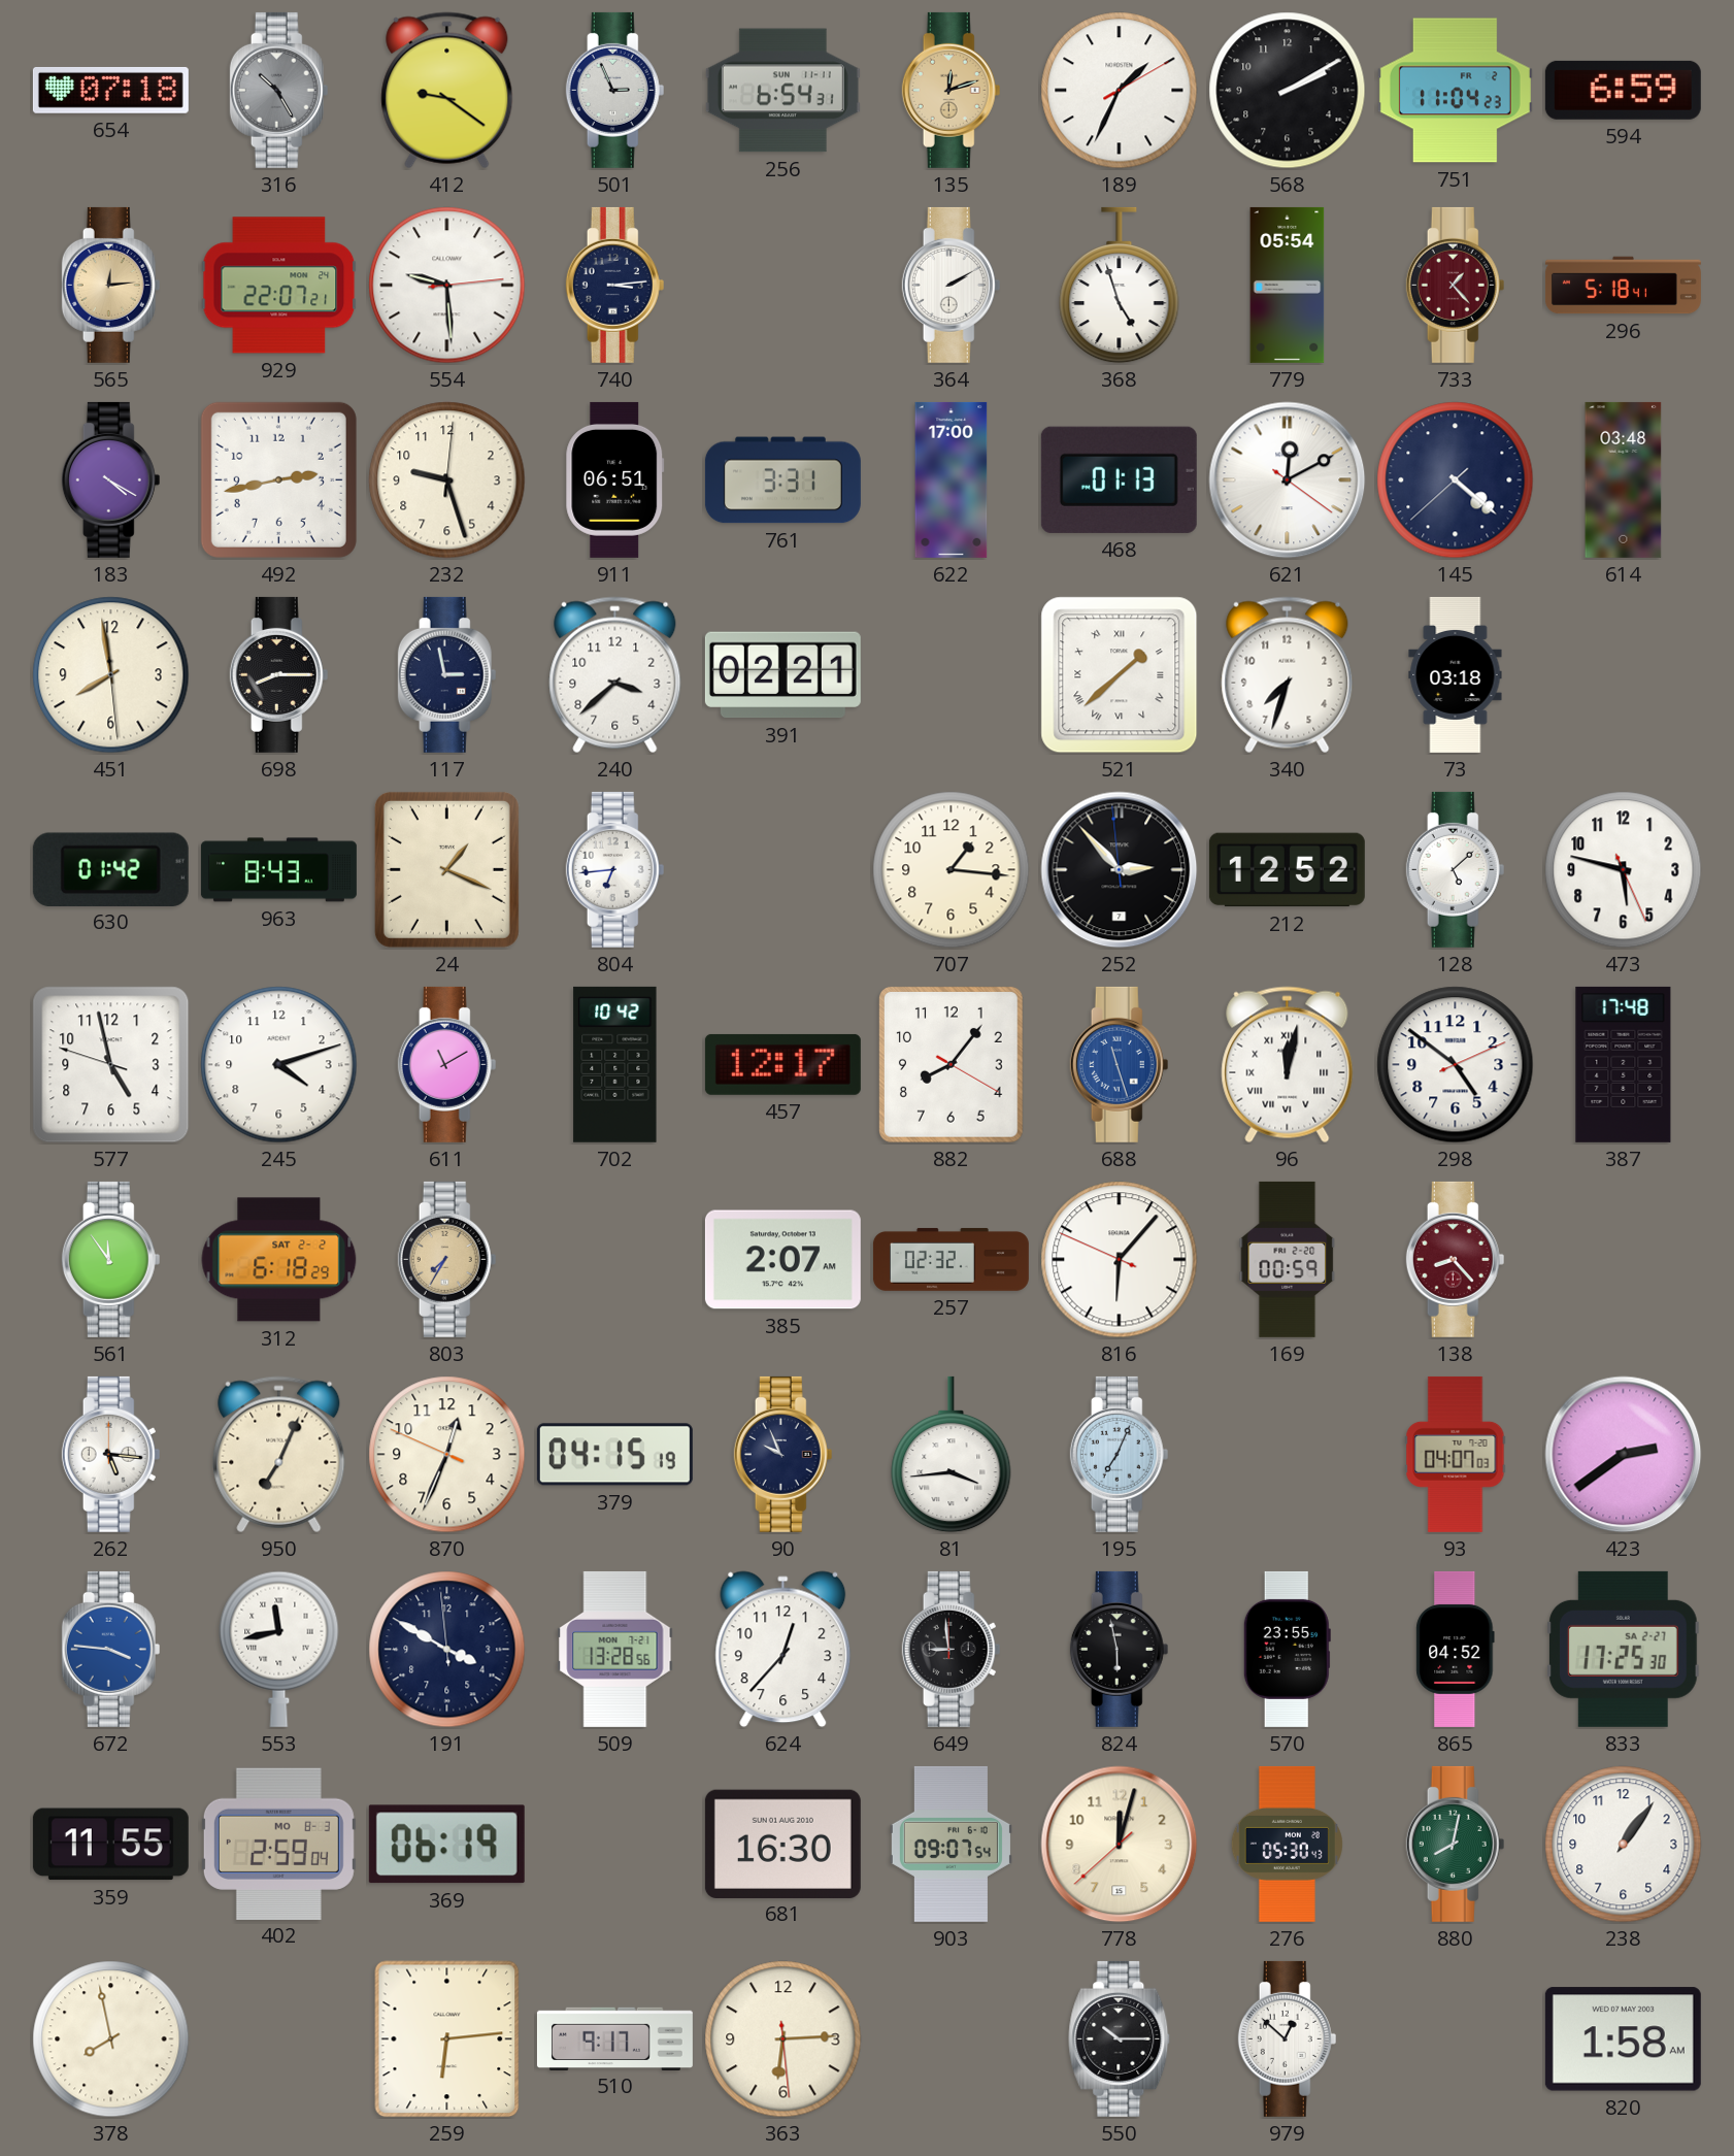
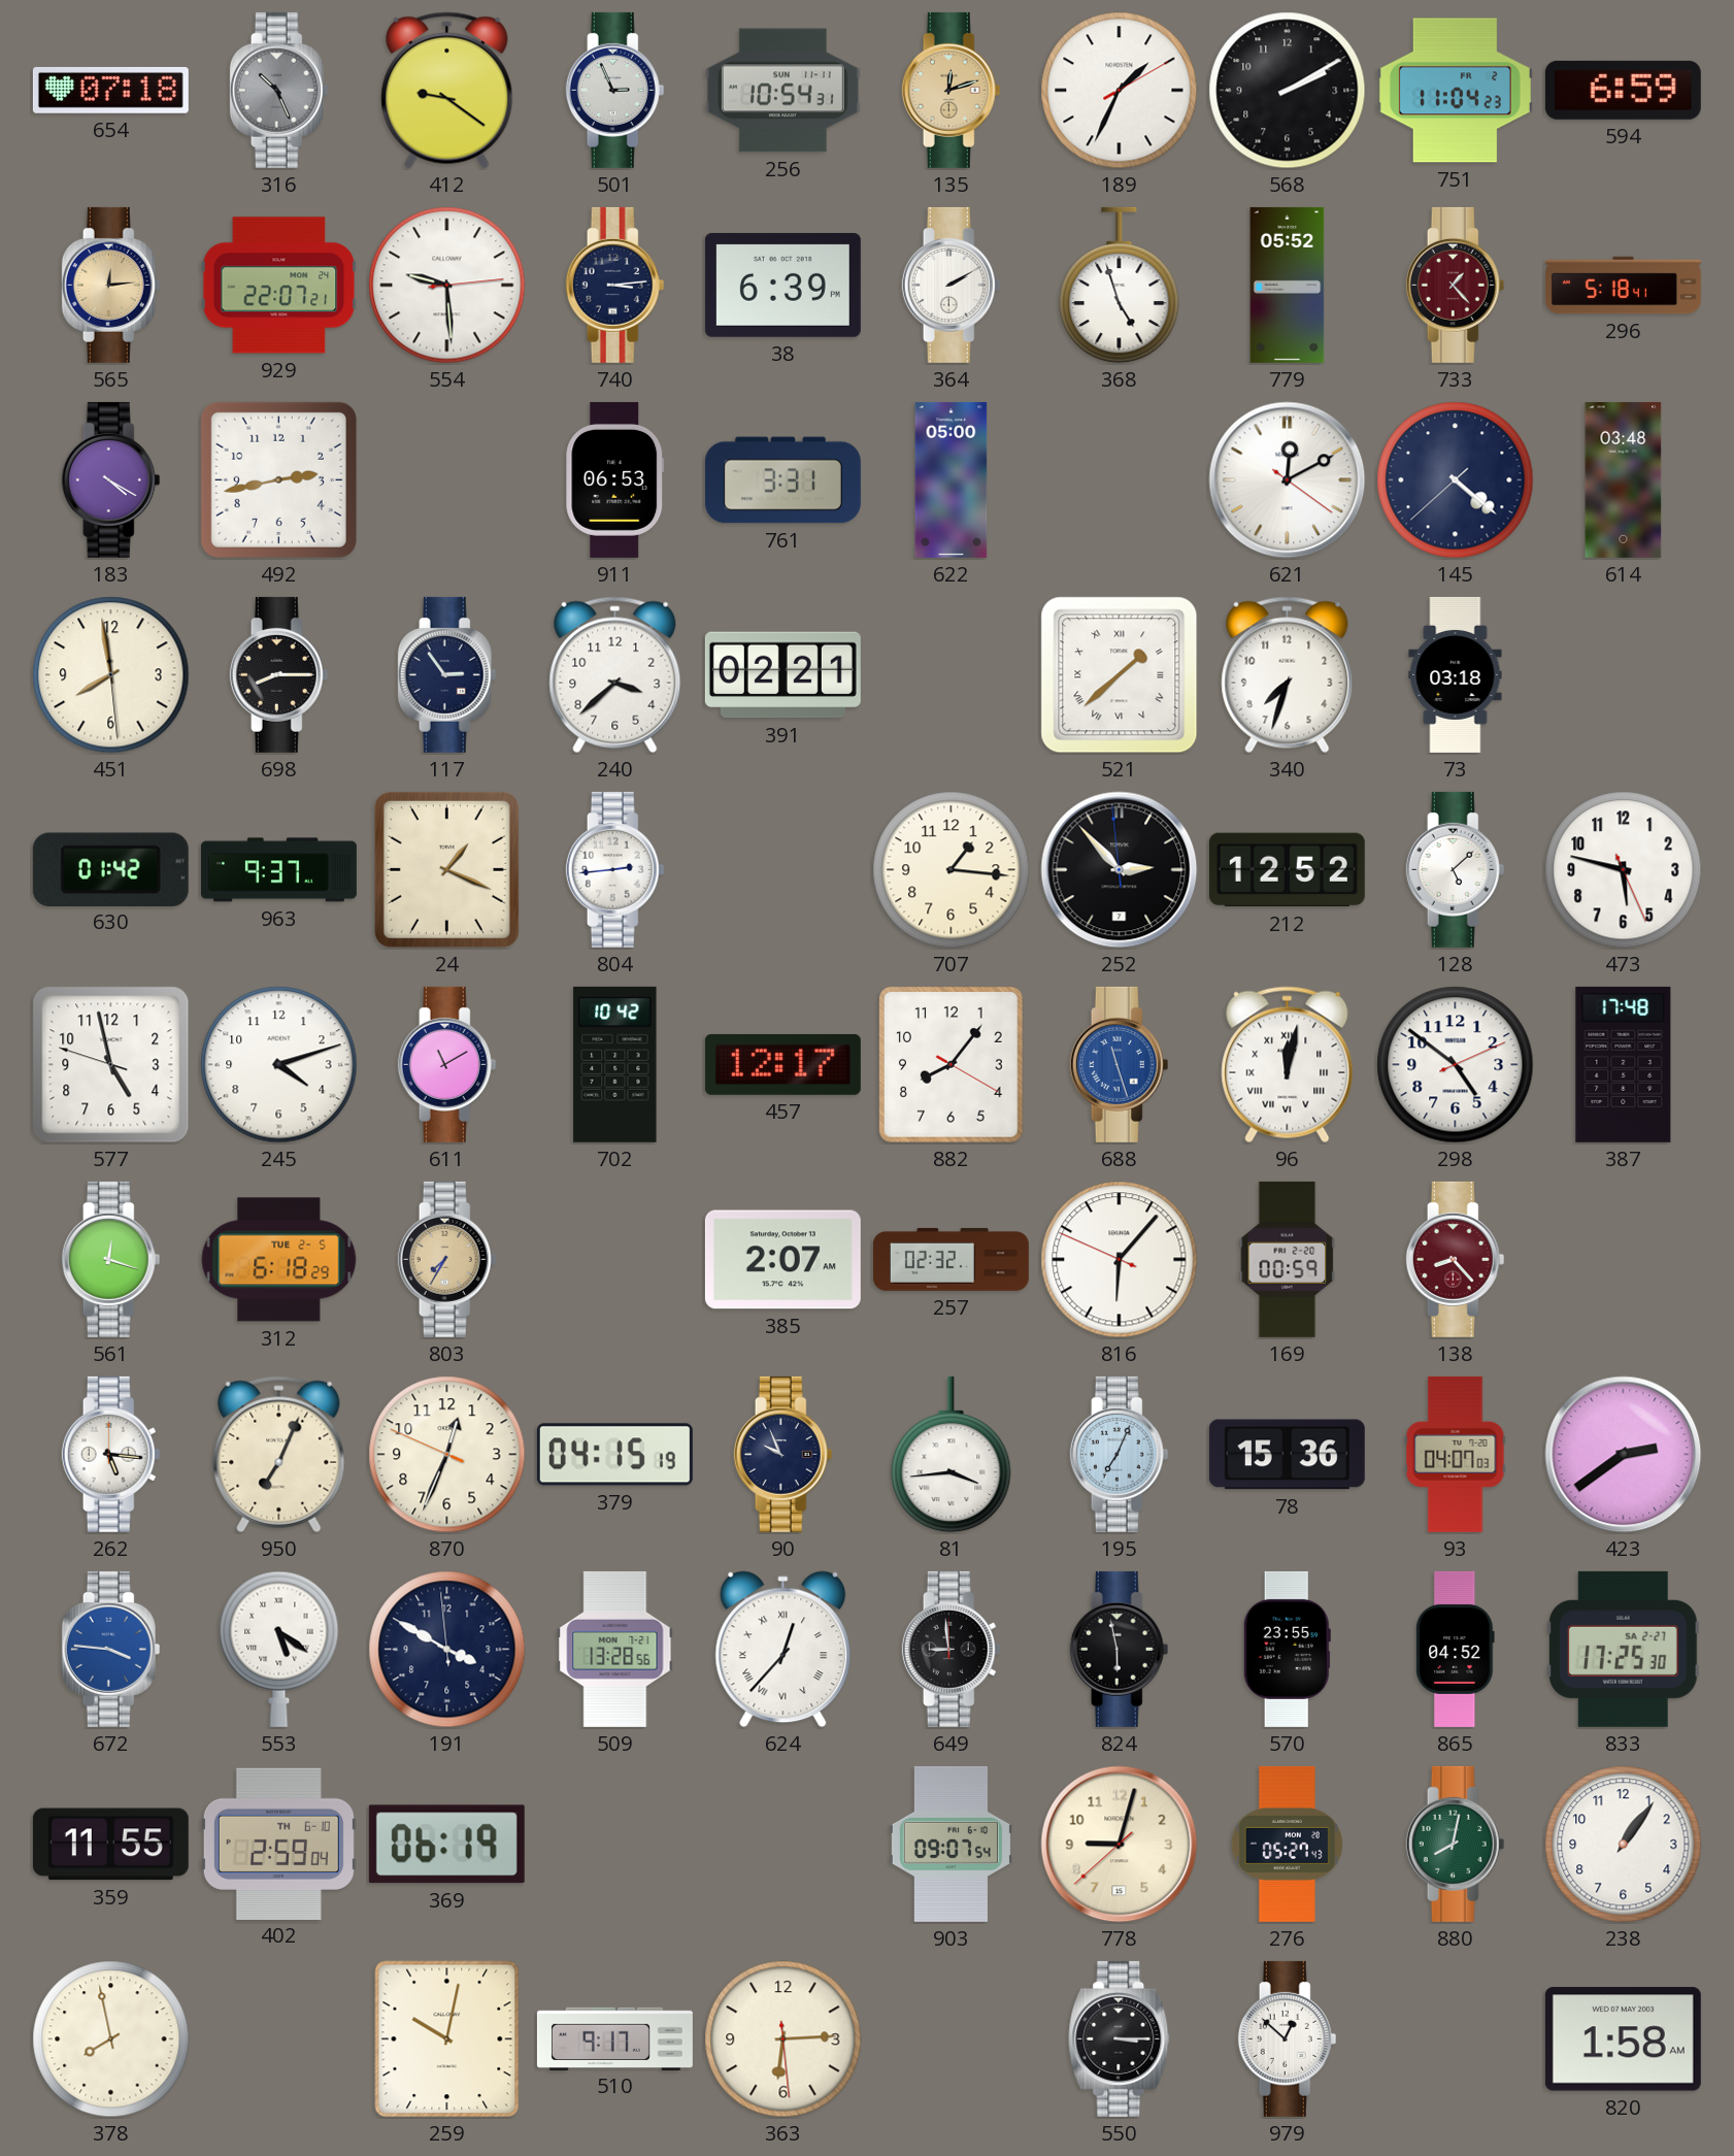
316: 10:25 -> 10:26 (279, 90)
256: 6:54 -> 10:54 (782, 91)
38: none -> 6:39 (782, 285)
779: 05:54 -> 05:52 (1288, 285)
232: 9:27 -> none (447, 480)
911: 06:51 -> 06:53 (615, 479)
622: 17:00 -> 05:00 (952, 479)
468: 01:13 -> none (1119, 479)
117: 2:58 -> 2:54 (447, 674)
963: 8:43 -> 9:37 (278, 870)
804: 6:44 -> 2:44 (615, 869)
561: 11:54 -> 12:18 (111, 1259)
312 date: SAT 2-2 -> TUE 2-5 (279, 1260)
78: none -> 15:36 (1287, 1455)
553: 11:43 -> 5:21 (279, 1649)
624 numerals: Arabic -> Roman (783, 1650)
402 date: MO 8-3 -> TH 6-10 (278, 1844)
681: 16:30 -> none (782, 1844)
778: 12:02 -> 9:02 (1120, 1845)
276: 05:30 -> 05:27 (1287, 1844)
259: 6:14 -> 10:02 (447, 2039)
550: 10:15 -> 3:15 (1120, 2038)
